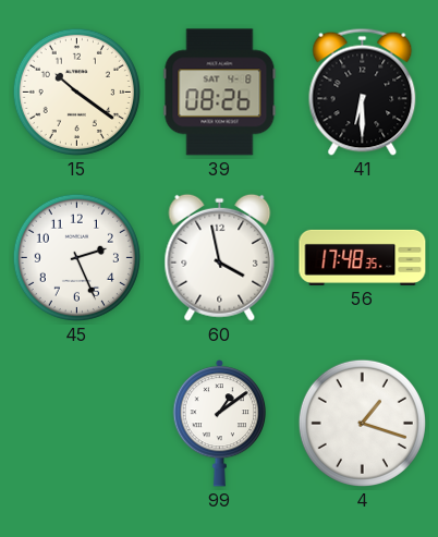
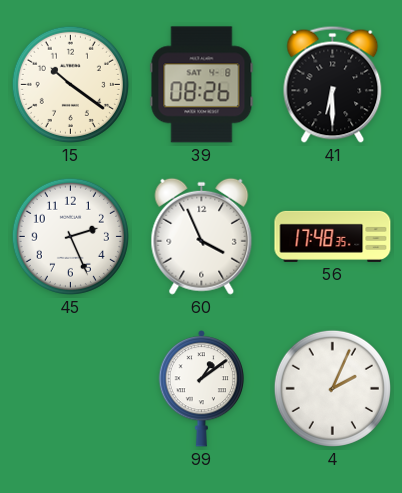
60: 3:58 -> 3:56 (202, 236)
4: 1:18 -> 2:04 (332, 388)
